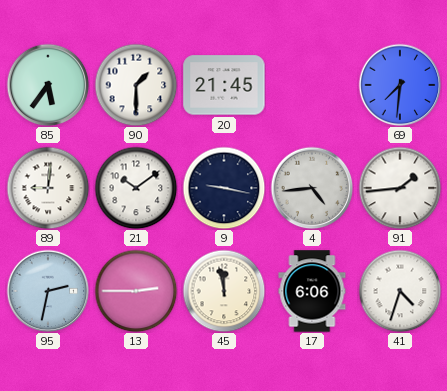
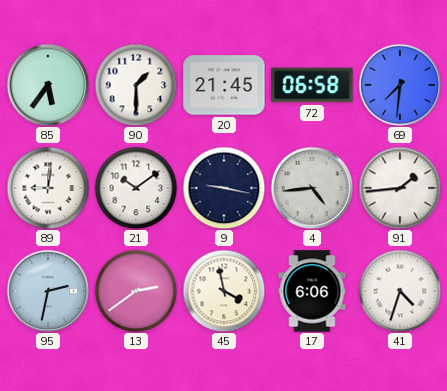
72: none -> 06:58 (312, 85)
13: 2:45 -> 2:39 (136, 291)
45: 11:58 -> 3:58 (224, 291)
